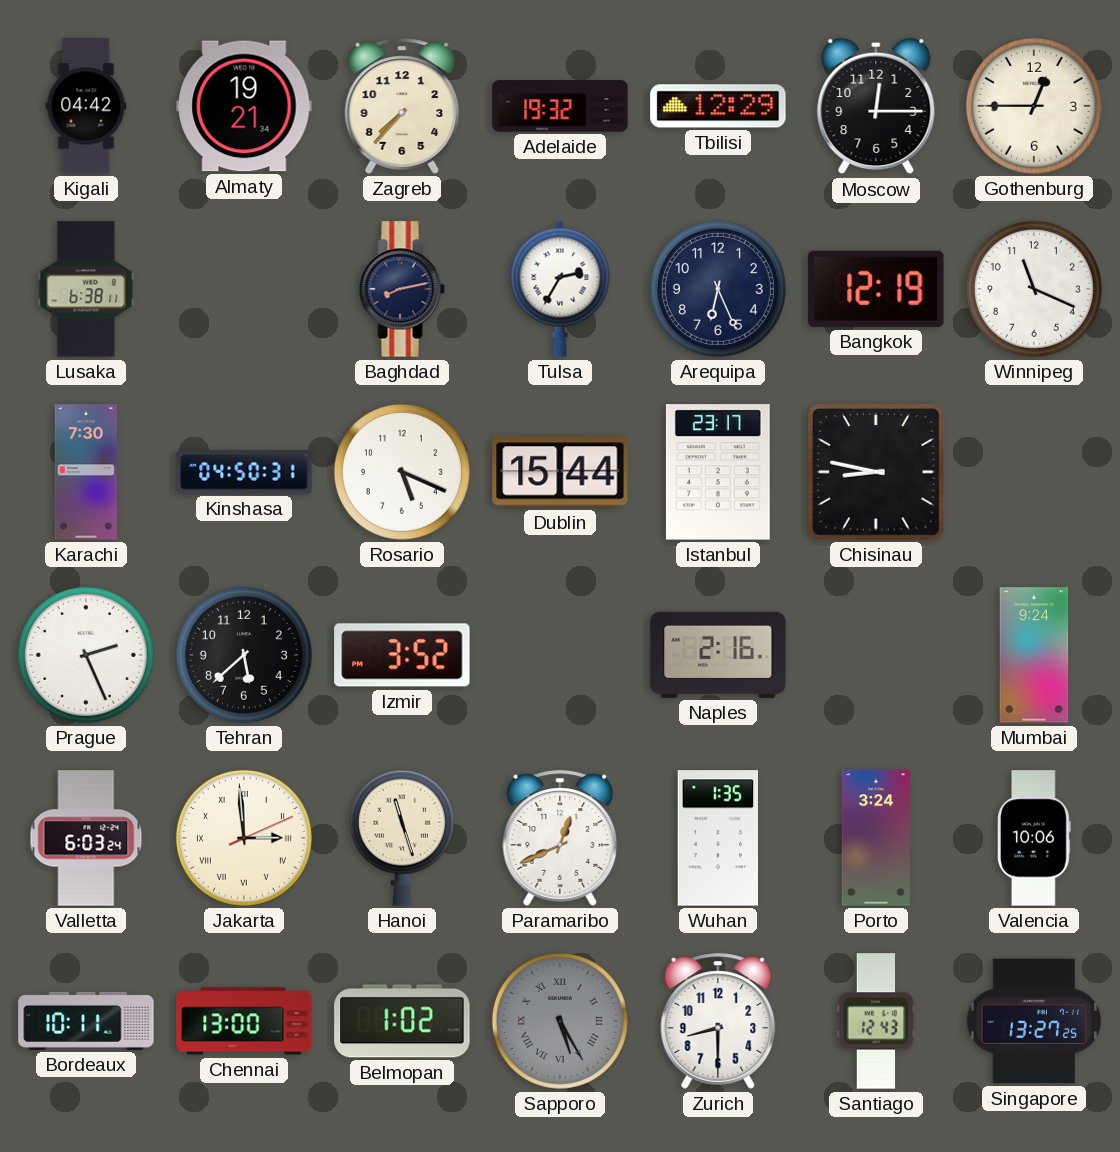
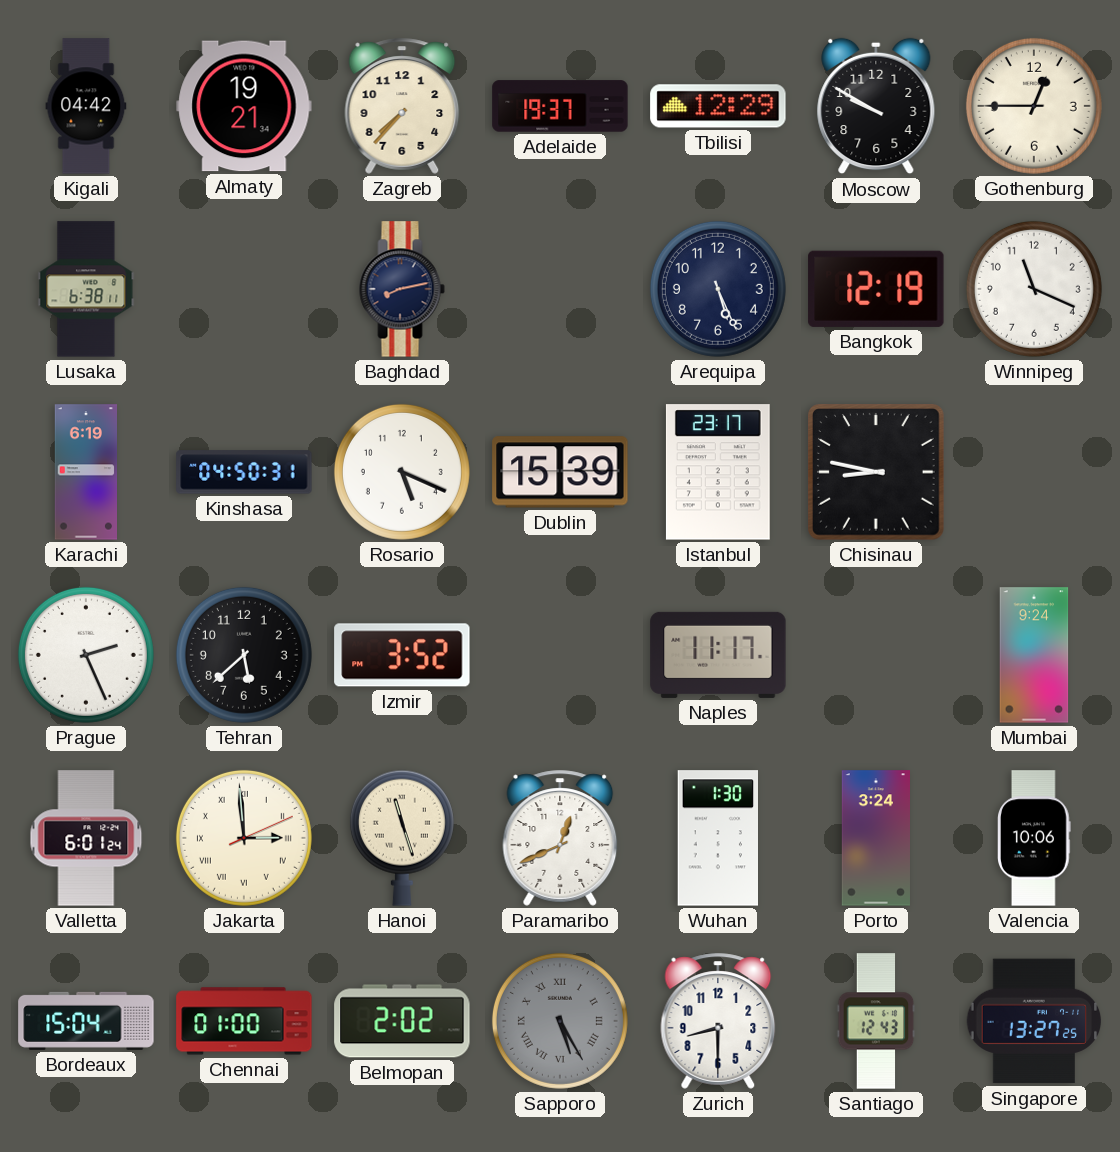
Adelaide: 19:32 -> 19:37 (560, 106)
Moscow: 12:15 -> 9:50 (876, 106)
Tulsa: 2:35 -> none (560, 289)
Arequipa: 6:26 -> 5:26 (718, 289)
Karachi: 7:30 -> 6:19 (85, 472)
Dublin: 15:44 -> 15:39 (560, 472)
Naples: 2:16 -> 11:17 (718, 655)
Valletta: 6:03 -> 6:01 (86, 838)
Wuhan: 1:35 -> 1:30 (718, 838)
Bordeaux: 10:11 -> 15:04 (86, 1021)
Chennai: 13:00 -> 01:00 (244, 1021)
Belmopan: 1:02 -> 2:02 (402, 1021)
